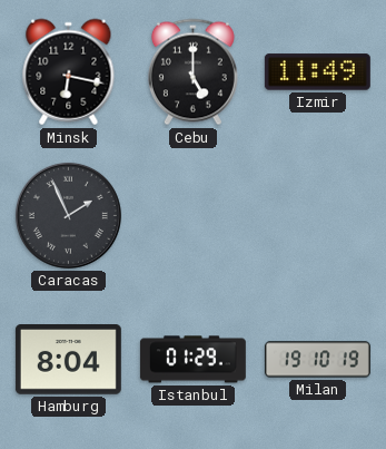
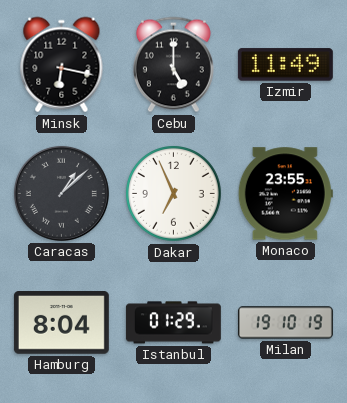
Caracas: 1:56 -> 1:08 (61, 193)
Dakar: none -> 6:56 (174, 194)
Monaco: none -> 23:55 (285, 194)
